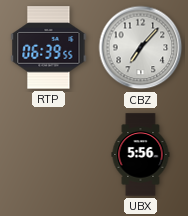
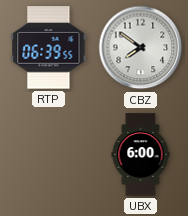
CBZ: 7:07 -> 7:51 (141, 48)
UBX: 5:56 -> 6:00 (141, 155)
